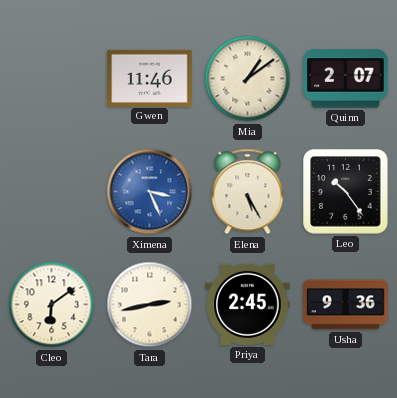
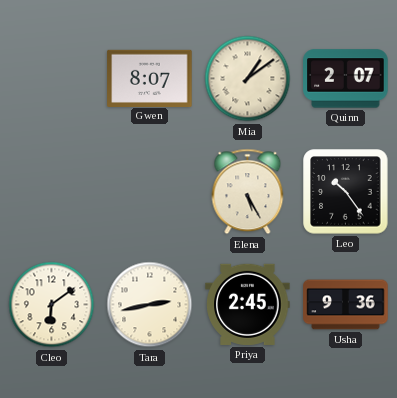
Gwen: 11:46 -> 8:07 (150, 78)
Ximena: 3:26 -> none (150, 192)
